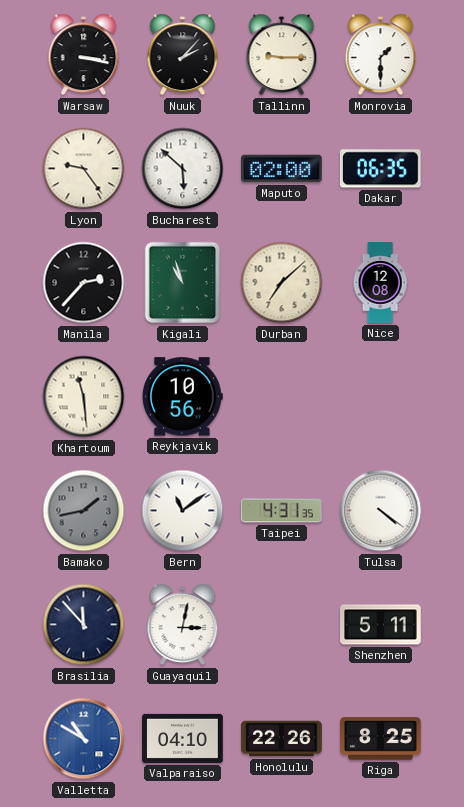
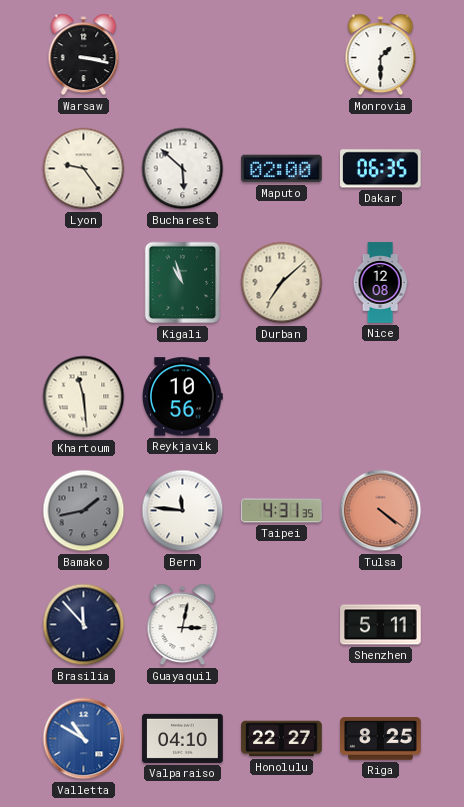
Nuuk: 2:07 -> none (183, 55)
Tallinn: 9:15 -> none (282, 55)
Manila: 2:37 -> none (84, 283)
Bern: 11:09 -> 11:46 (183, 511)
Tulsa dial: white -> salmon (381, 511)
Honolulu: 22:26 -> 22:27 (282, 739)
